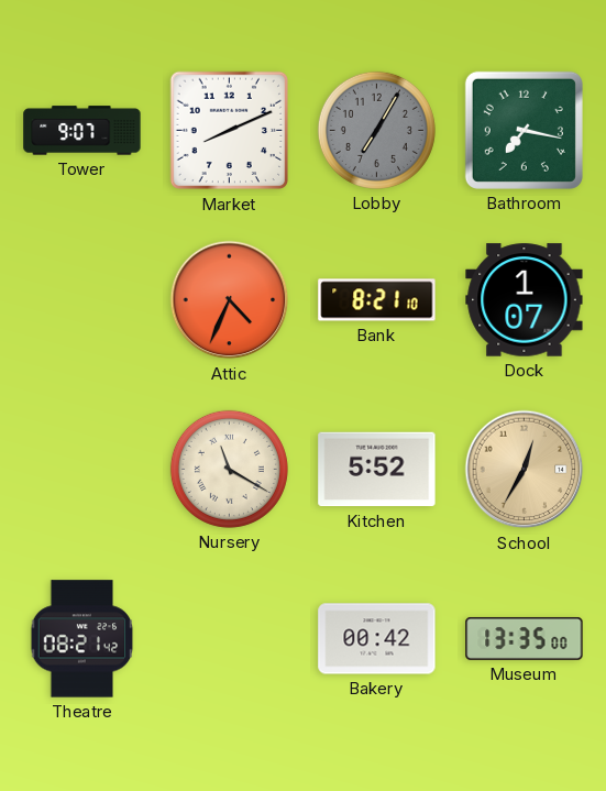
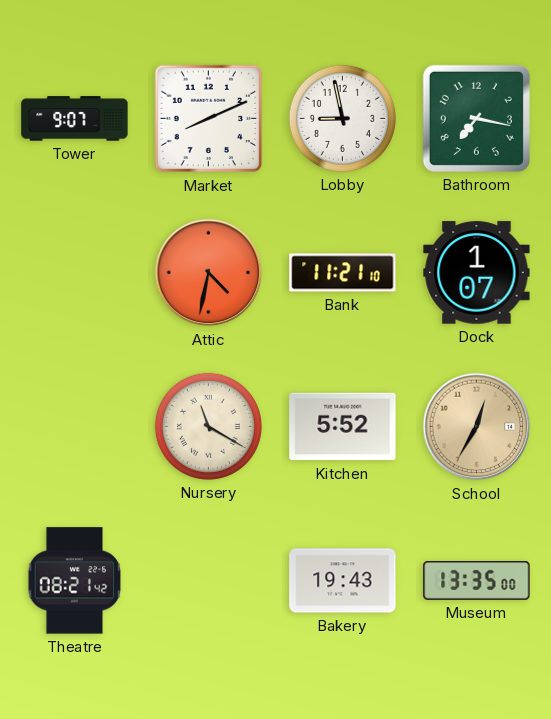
Lobby: 7:05 -> 8:58 (342, 118)
Lobby dial: grey -> white (342, 118)
Attic: 4:34 -> 4:32 (209, 273)
Bank: 8:21 -> 11:21 (343, 273)
Bakery: 00:42 -> 19:43 (343, 581)
